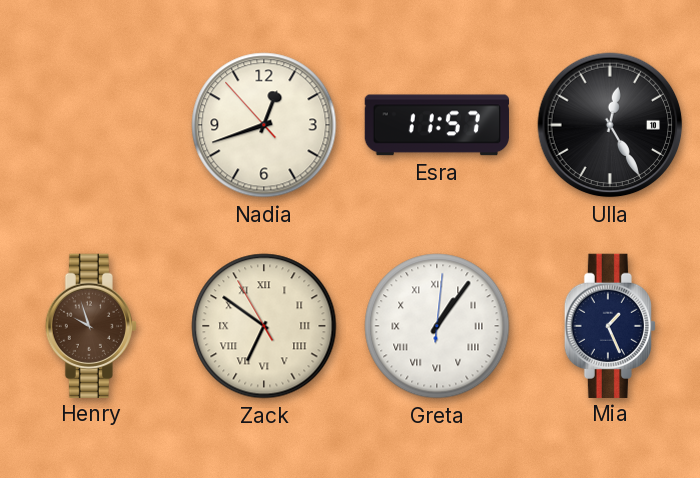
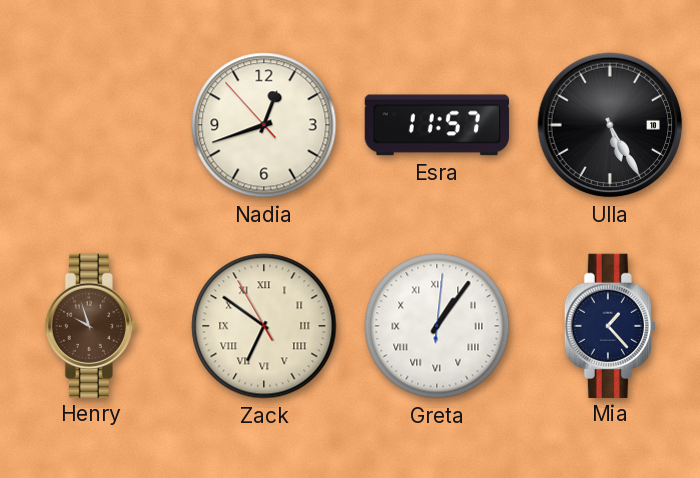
Ulla: 12:25 -> 5:25 (610, 125)
Mia: 1:26 -> 1:23 (610, 325)
